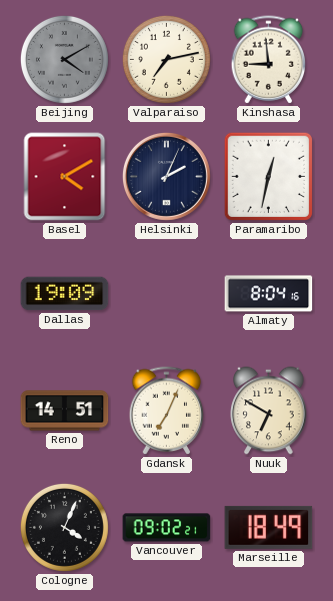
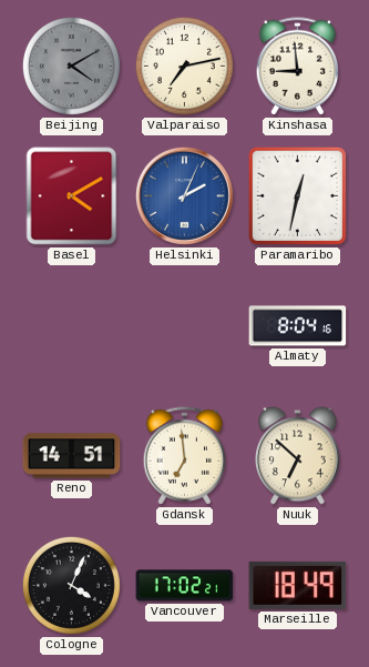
Helsinki dial: navy -> blue (184, 195)
Dallas: 19:09 -> none (65, 294)
Gdansk: 7:04 -> 6:59 (185, 456)
Nuuk: 6:50 -> 6:52 (298, 456)
Vancouver: 09:02 -> 17:02 (185, 586)
